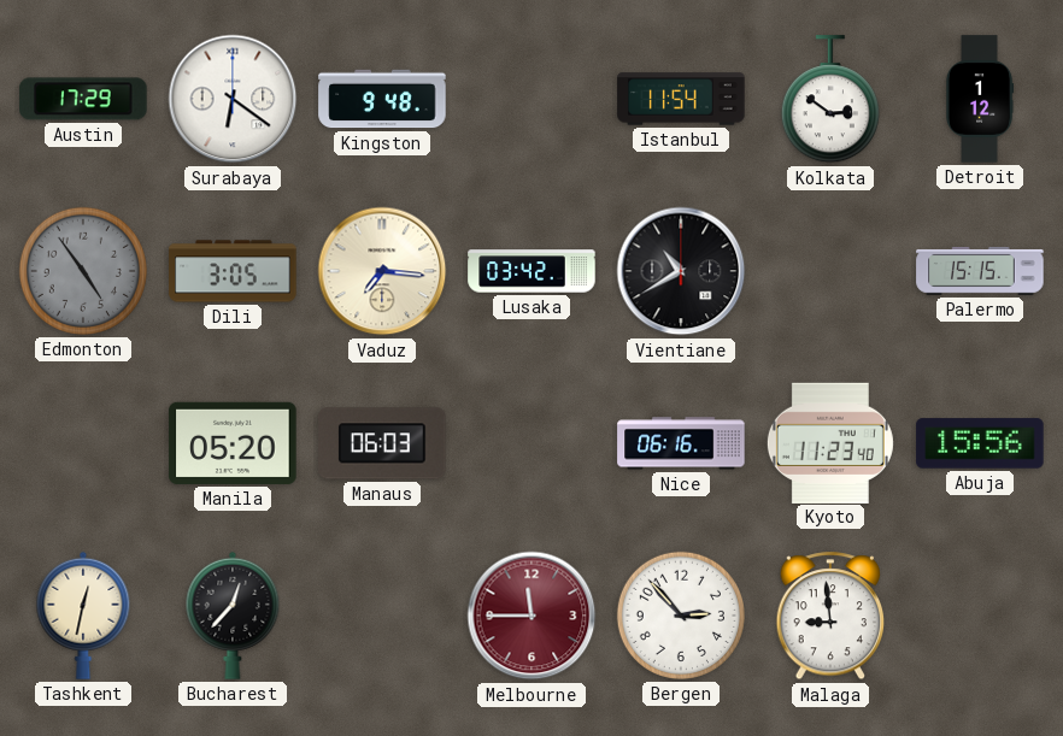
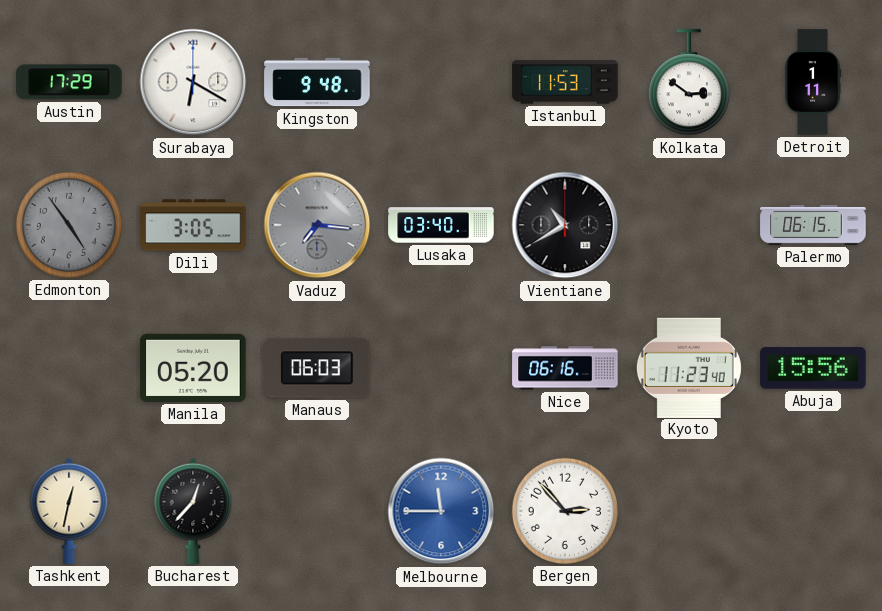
Surabaya: 6:21 -> 6:20 (193, 82)
Istanbul: 11:54 -> 11:53 (565, 82)
Detroit: 1:12 -> 1:11 (813, 82)
Vaduz dial: cream -> grey (317, 225)
Lusaka: 03:42 -> 03:40 (441, 225)
Palermo: 15:15 -> 06:15 (813, 225)
Melbourne dial: burgundy -> blue (441, 511)
Malaga: 8:59 -> none (830, 617)
